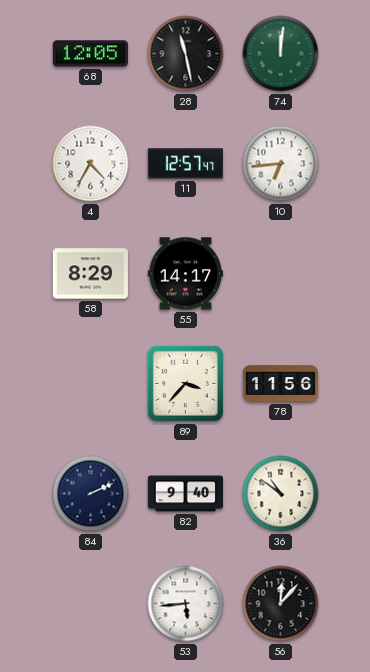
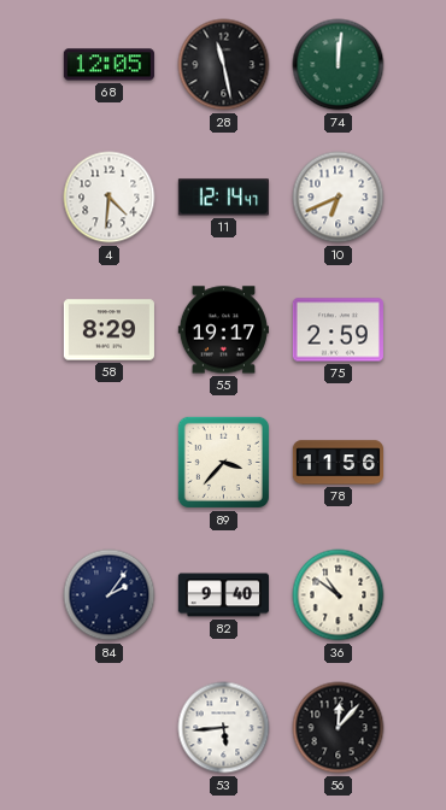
4: 4:35 -> 4:31 (110, 198)
11: 12:57 -> 12:14 (223, 198)
10: 6:44 -> 6:41 (339, 198)
55: 14:17 -> 19:17 (223, 330)
75: none -> 2:59 (338, 330)
84: 2:11 -> 2:06 (110, 595)
